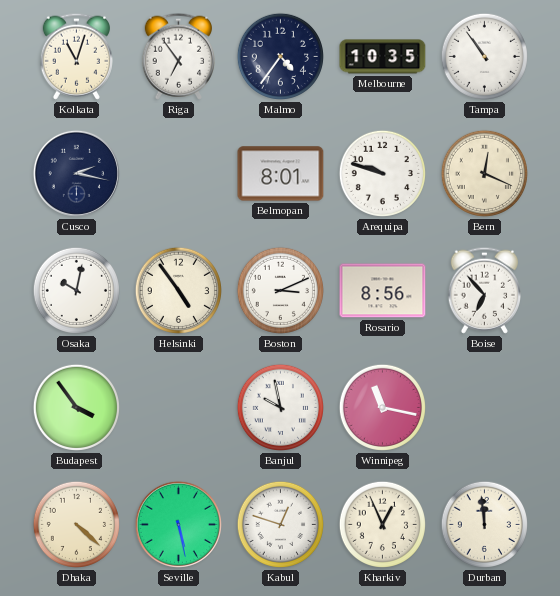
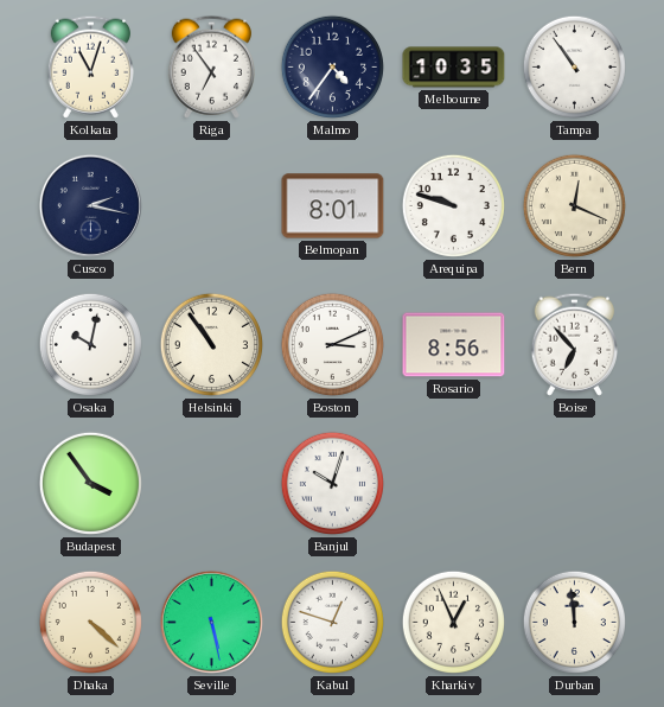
Helsinki: 4:54 -> 10:54 (211, 344)
Banjul: 9:58 -> 10:03 (332, 483)
Winnipeg: 11:17 -> none (382, 407)
